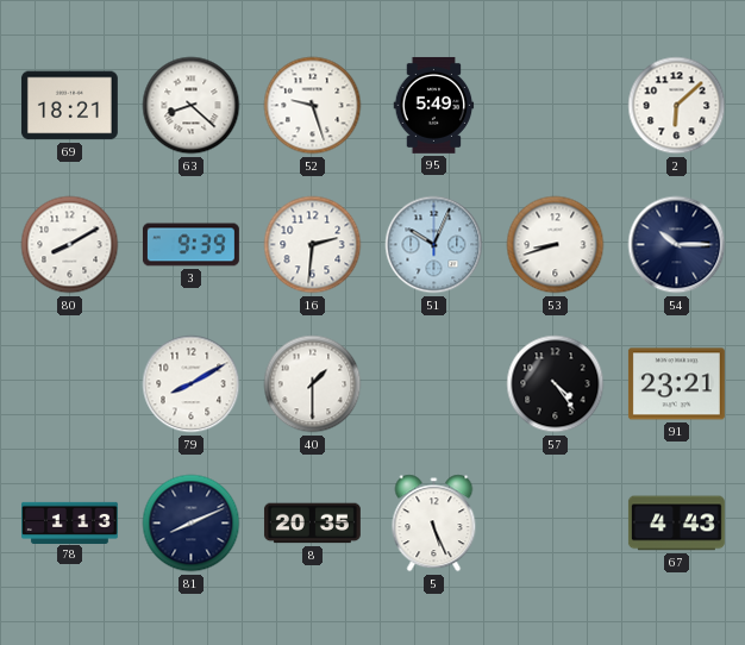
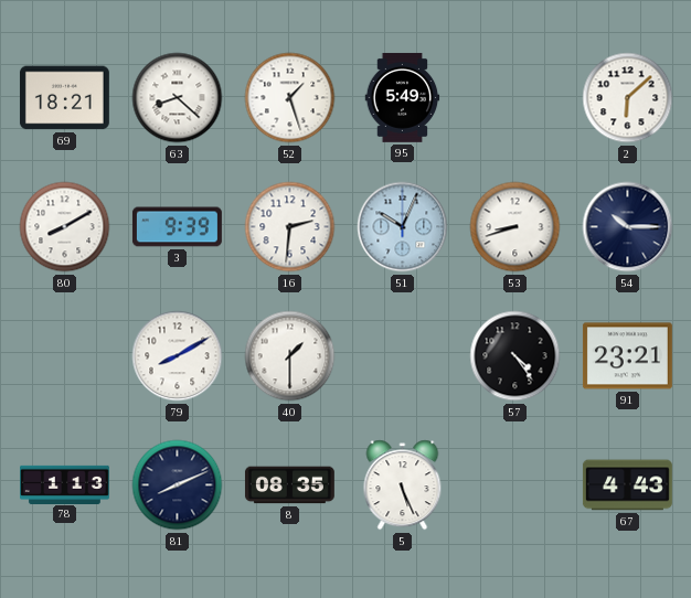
52: 9:27 -> 1:27 (290, 98)
8: 20:35 -> 08:35 (289, 485)
